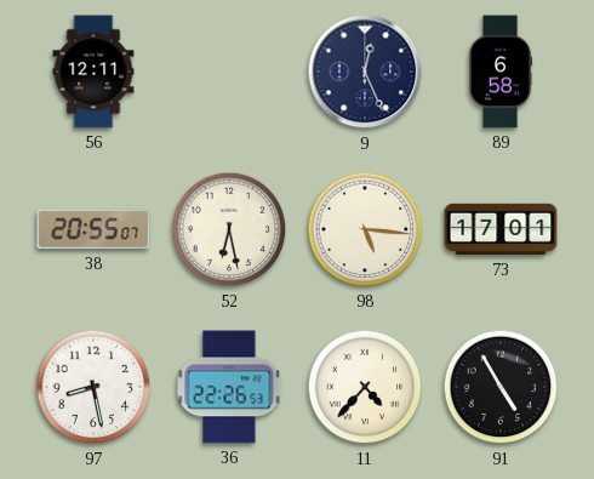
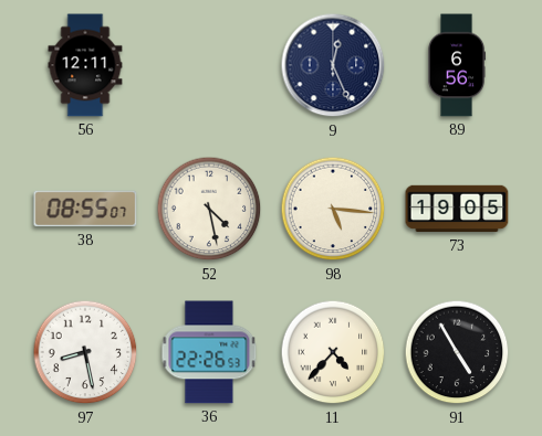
89: 6:58 -> 6:56 (458, 65)
38: 20:55 -> 08:55 (85, 209)
52: 6:28 -> 4:28 (209, 209)
73: 17:01 -> 19:05 (457, 209)
